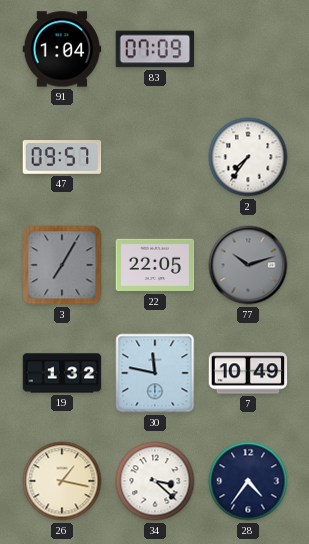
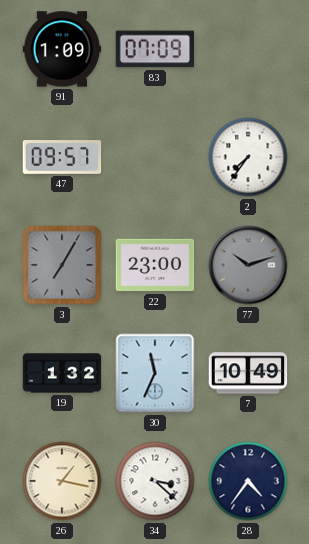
91: 1:04 -> 1:09 (62, 49)
22: 22:05 -> 23:00 (155, 265)
30: 11:47 -> 11:34 (155, 373)
